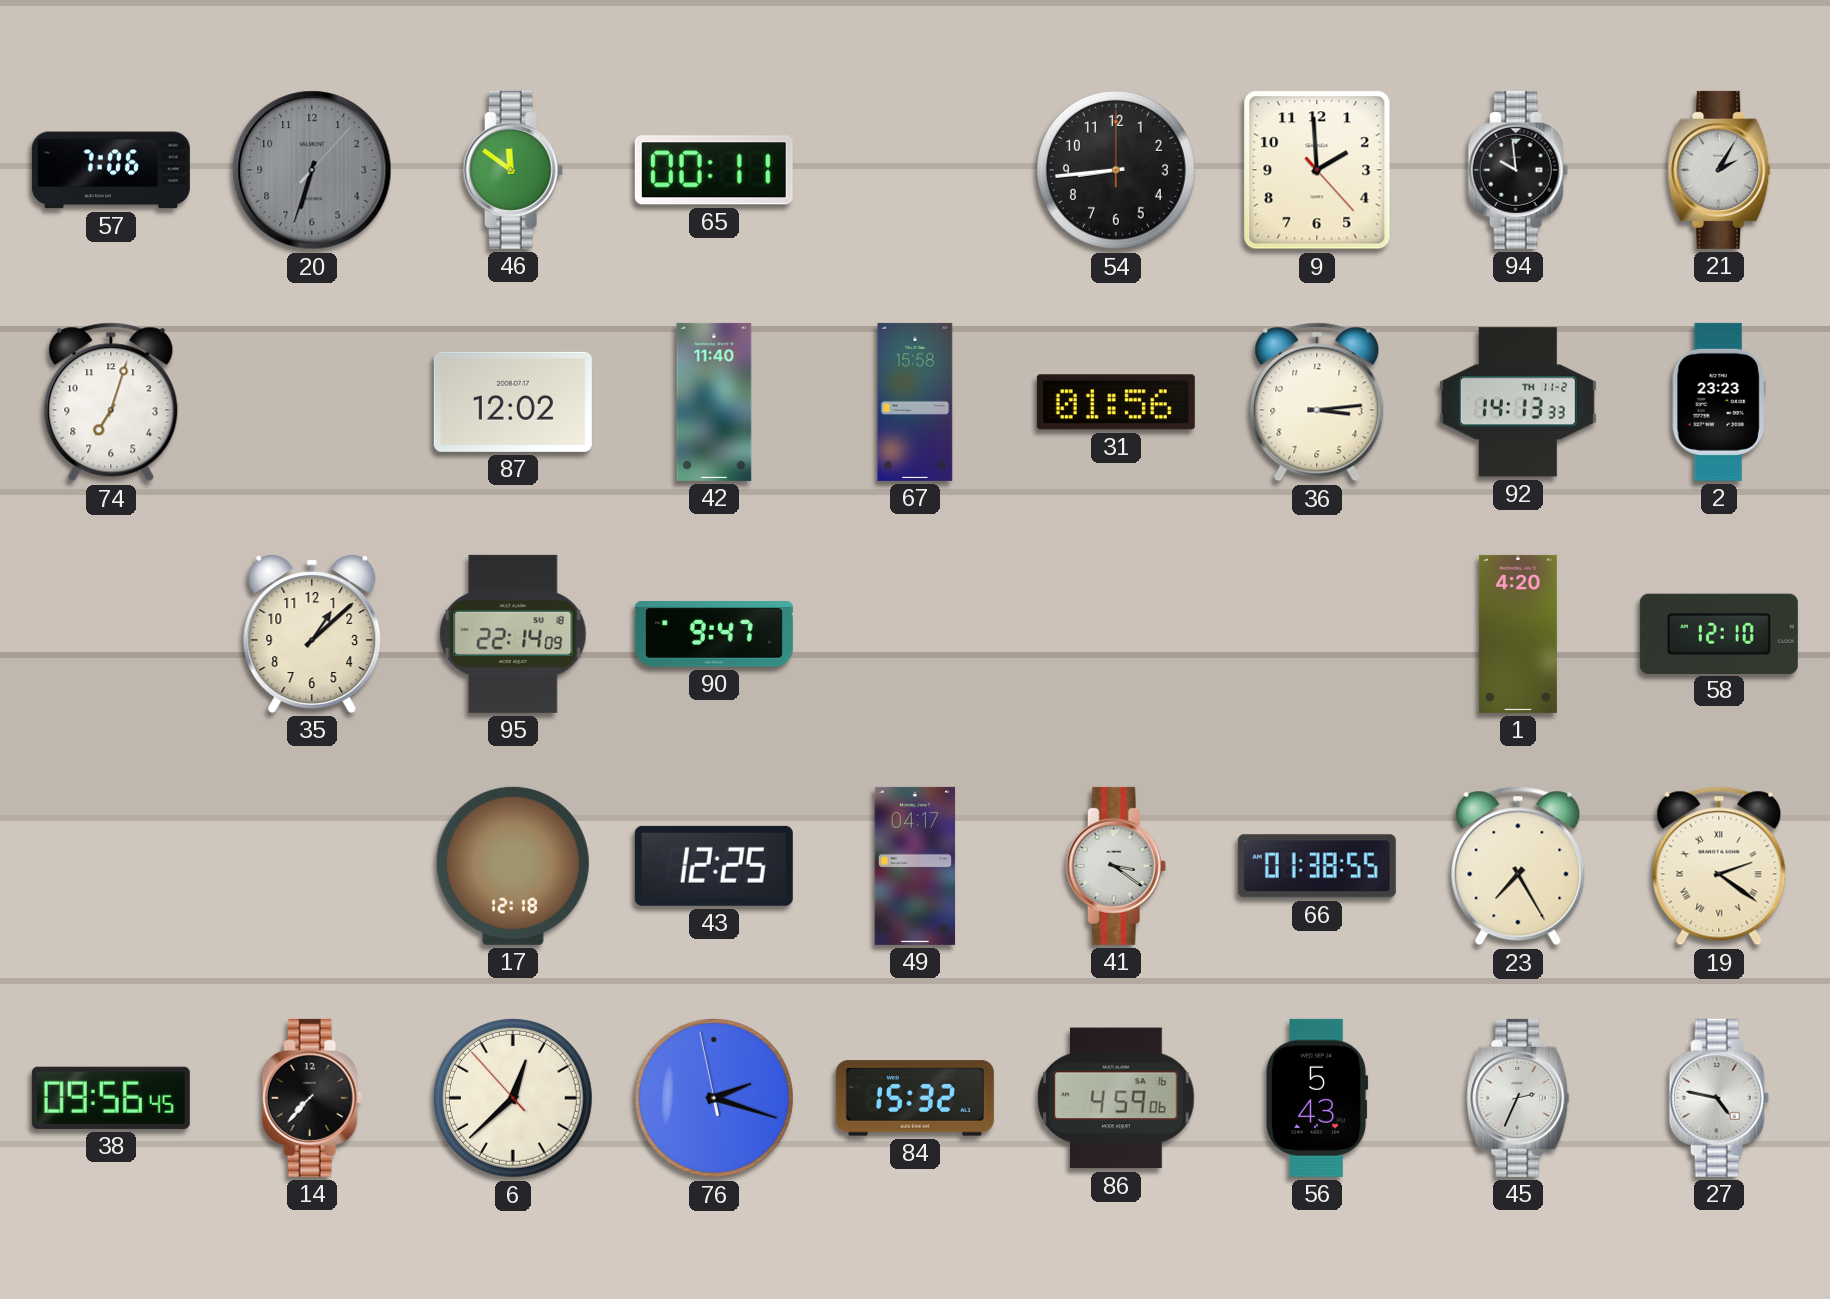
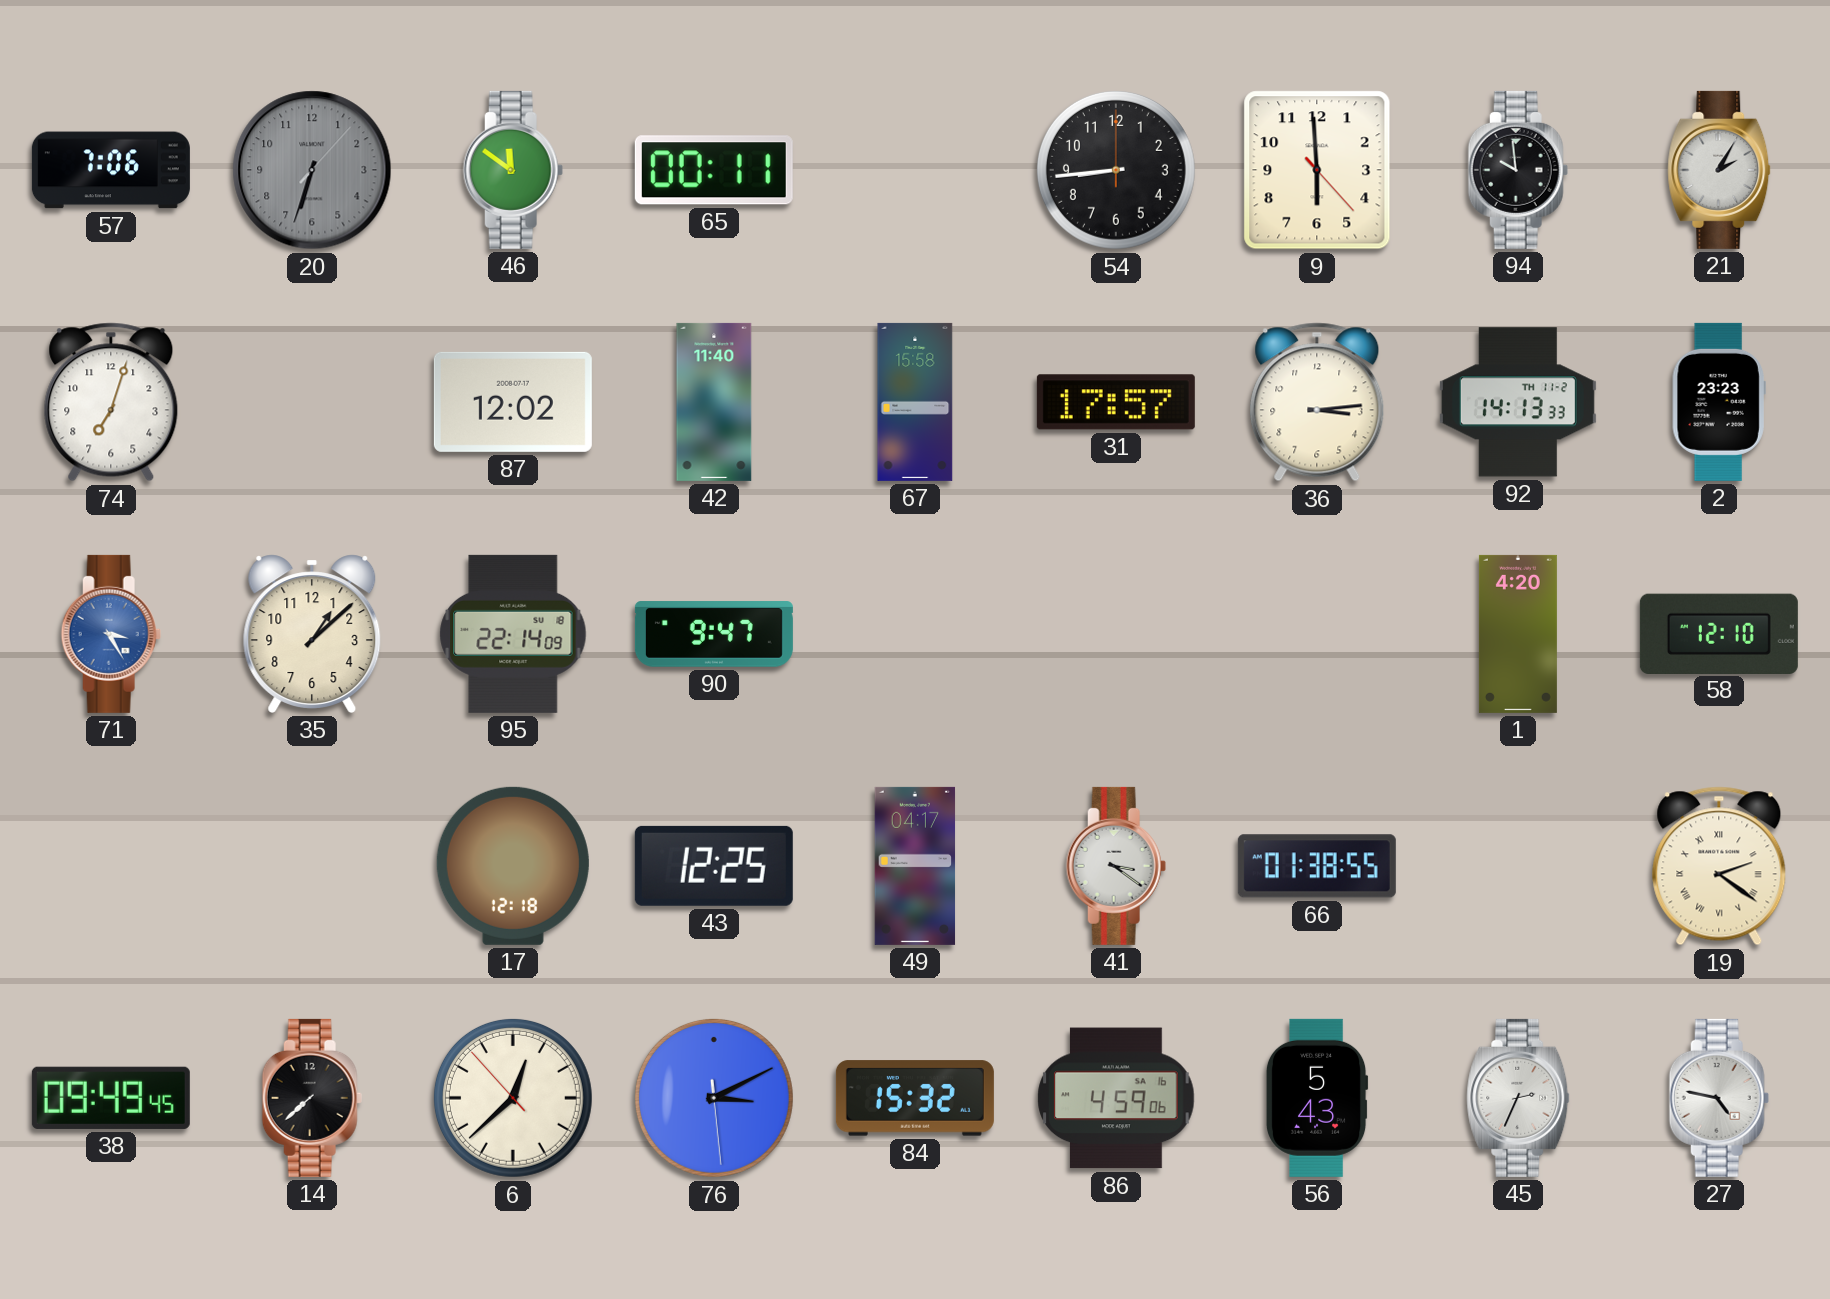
9: 1:59 -> 5:59 (1317, 170)
31: 01:56 -> 17:57 (1116, 402)
71: none -> 3:25 (111, 634)
23: 7:25 -> none (1518, 866)
38: 09:56 -> 09:49 (111, 1098)
14: 7:37 -> 7:38 (312, 1098)
76: 2:17 -> 3:10 (714, 1098)
